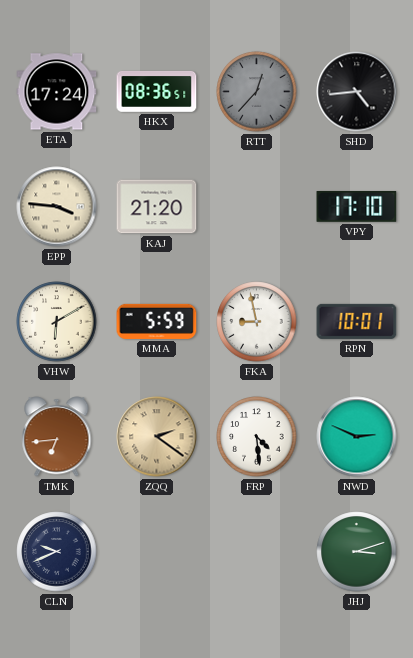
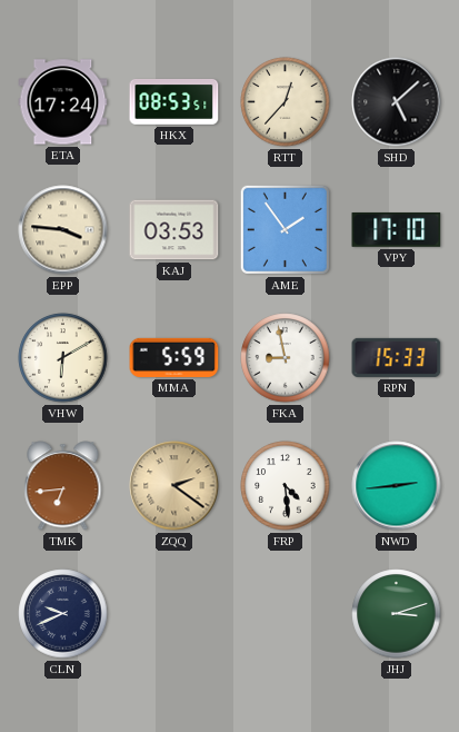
HKX: 08:36 -> 08:53 (174, 102)
RTT dial: grey -> cream (286, 102)
SHD: 4:44 -> 5:08 (397, 102)
KAJ: 21:20 -> 03:53 (174, 230)
AME: none -> 1:54 (285, 229)
RPN: 10:01 -> 15:33 (397, 357)
NWD: 2:49 -> 2:44 (397, 486)
